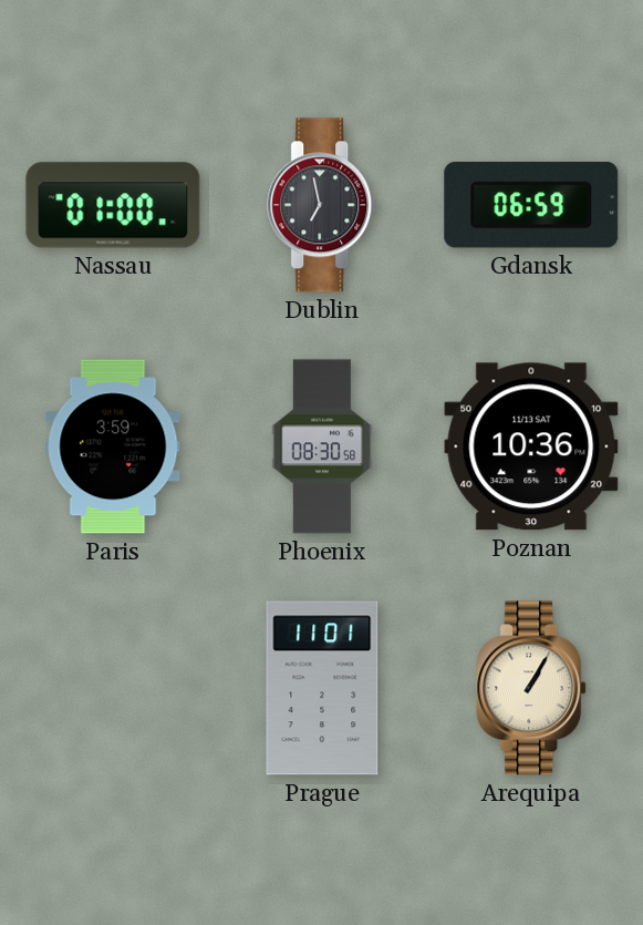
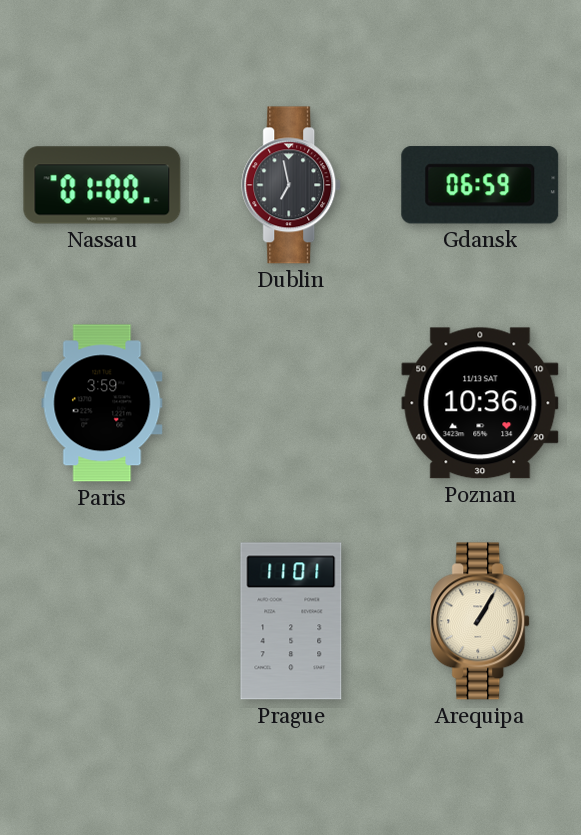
Phoenix: 08:30 -> none (322, 446)
